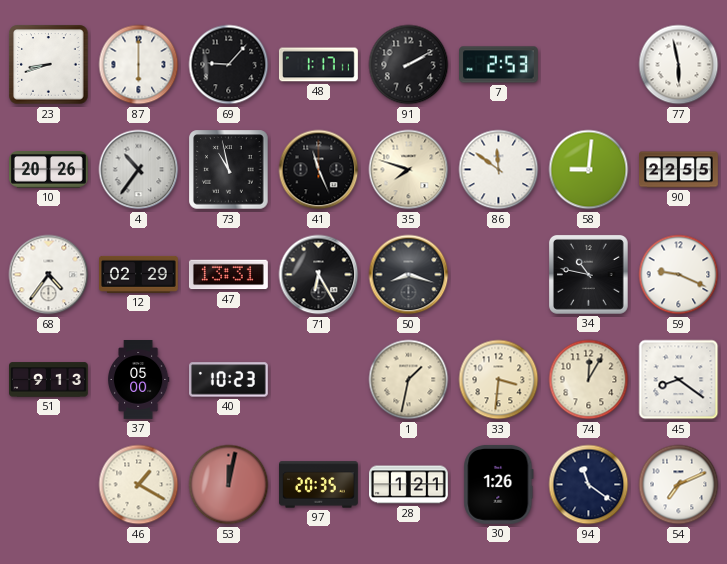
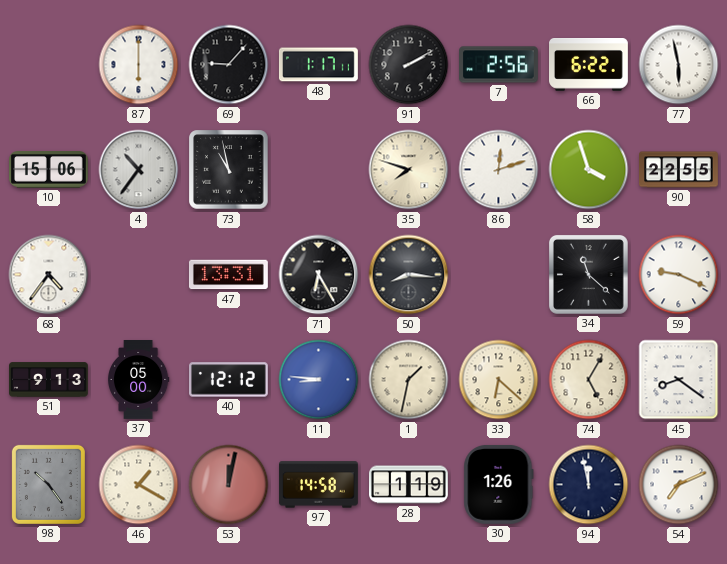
23: 8:42 -> none (49, 65)
7: 2:53 -> 2:56 (499, 65)
66: none -> 6:22 (589, 65)
10: 20:26 -> 15:06 (49, 170)
41: 11:26 -> none (319, 170)
86: 11:51 -> 12:12 (499, 170)
58: 9:01 -> 3:57 (589, 170)
12: 02:29 -> none (139, 274)
50: 8:18 -> 8:16 (409, 275)
34: 10:47 -> 11:22 (588, 274)
40: 10:23 -> 12:12 (229, 380)
11: none -> 8:46 (319, 380)
33: 3:31 -> 6:22 (499, 380)
74: 12:05 -> 5:05 (589, 380)
98: none -> 10:24 (48, 484)
97: 20:35 -> 14:58 (319, 485)
28: 1:21 -> 1:19 (409, 485)
94: 11:21 -> 11:58 (589, 485)
